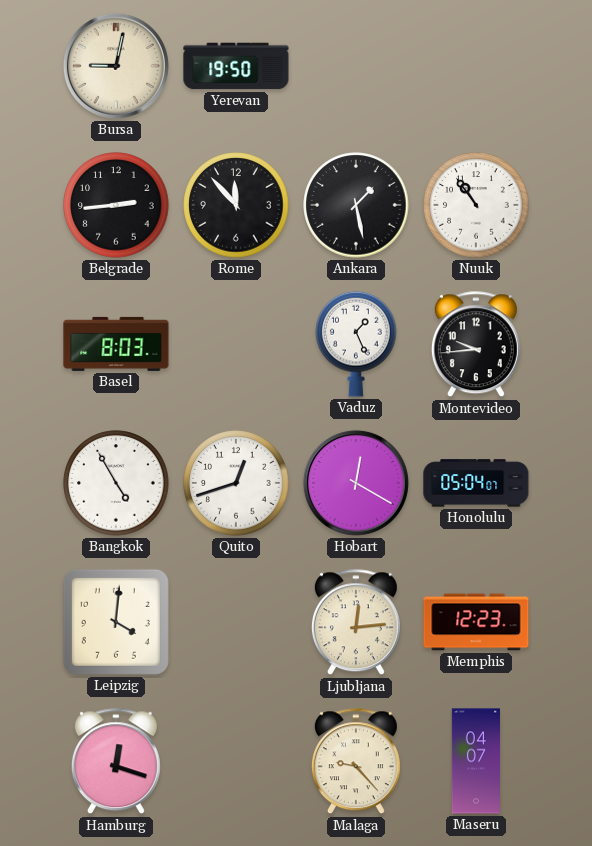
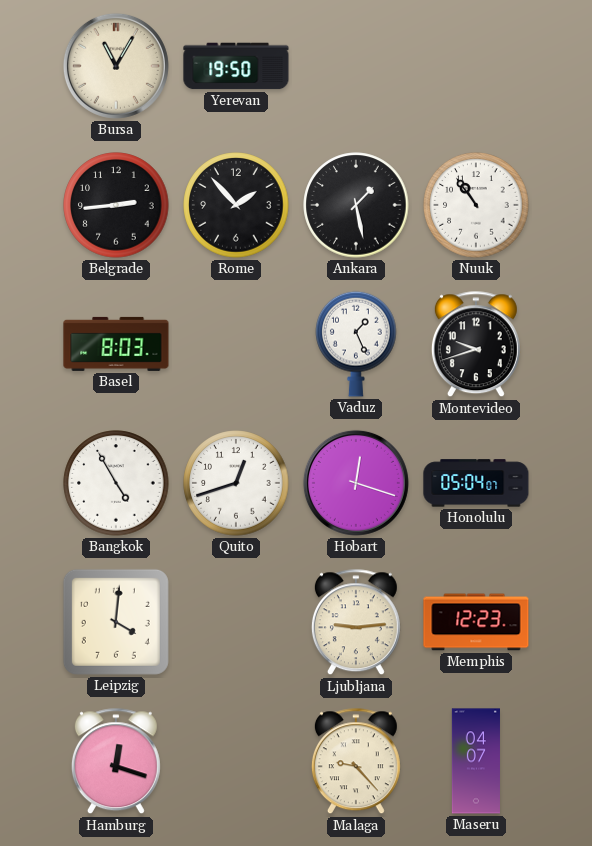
Bursa: 9:02 -> 11:05 (116, 66)
Rome: 11:53 -> 1:53 (236, 205)
Montevideo: 9:44 -> 9:42 (476, 345)
Hobart: 12:20 -> 12:18 (356, 483)
Ljubljana: 12:14 -> 9:14 (356, 623)
